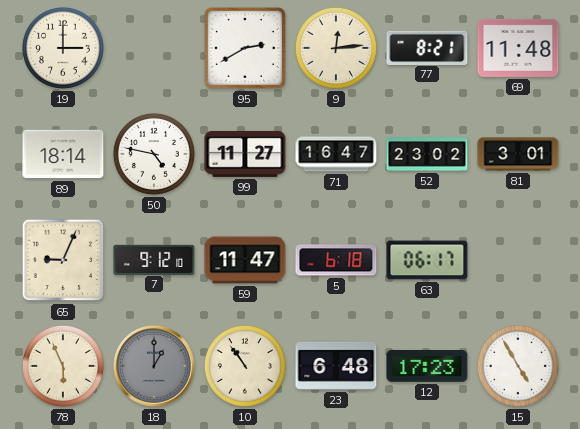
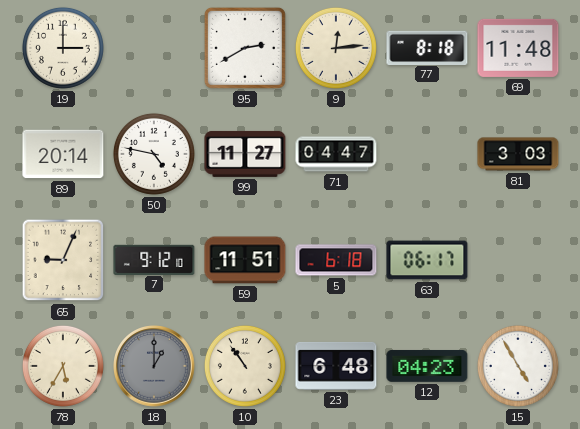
77: 8:21 -> 8:18 (427, 47)
89: 18:14 -> 20:14 (63, 154)
71: 16:47 -> 04:47 (336, 154)
52: 23:02 -> none (427, 154)
81: 3:01 -> 3:03 (518, 154)
59: 11:47 -> 11:51 (245, 260)
78: 5:56 -> 5:35 (63, 366)
12: 17:23 -> 04:23 (427, 366)
